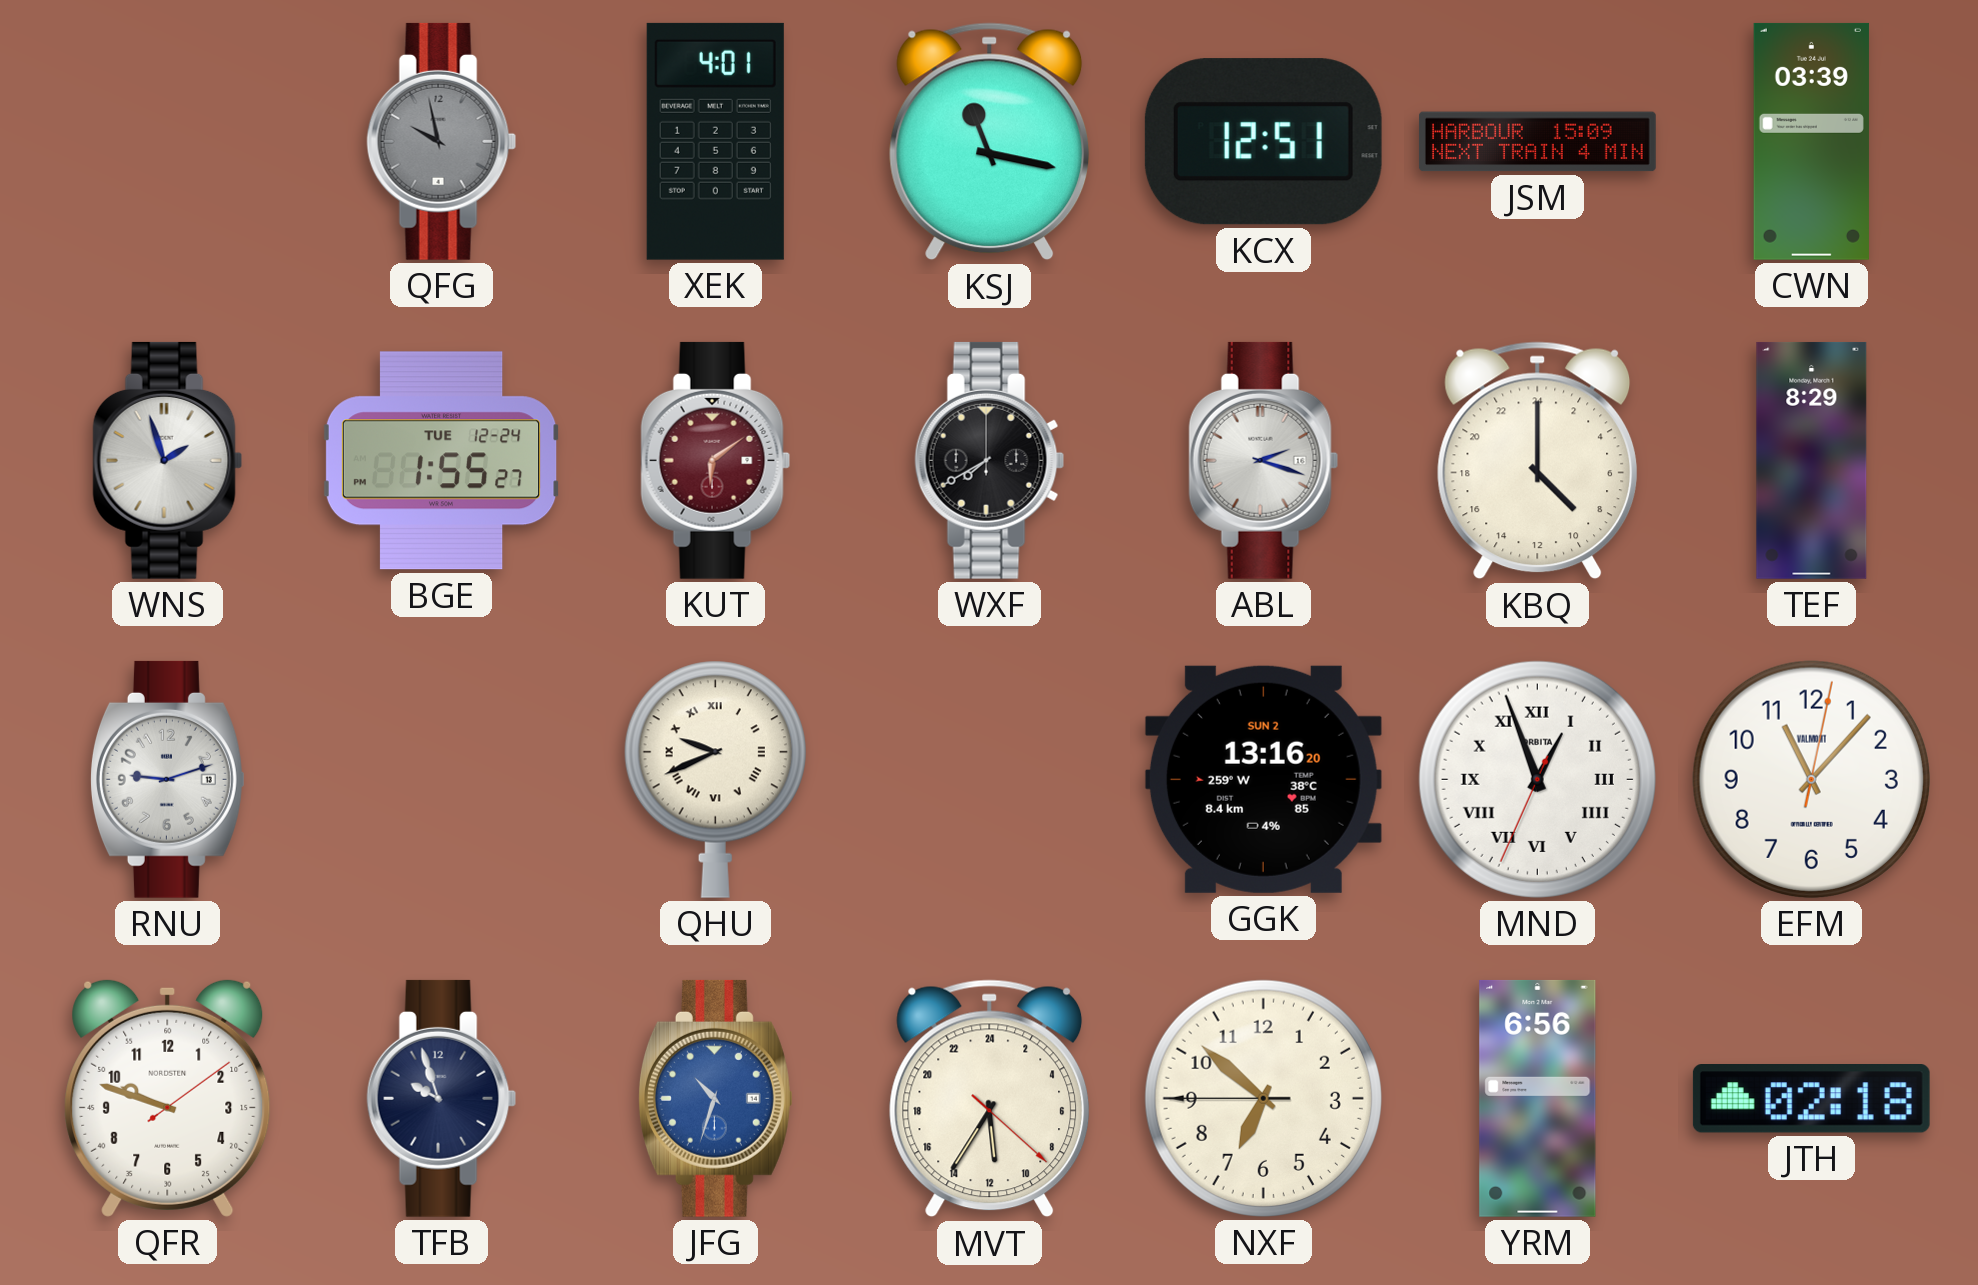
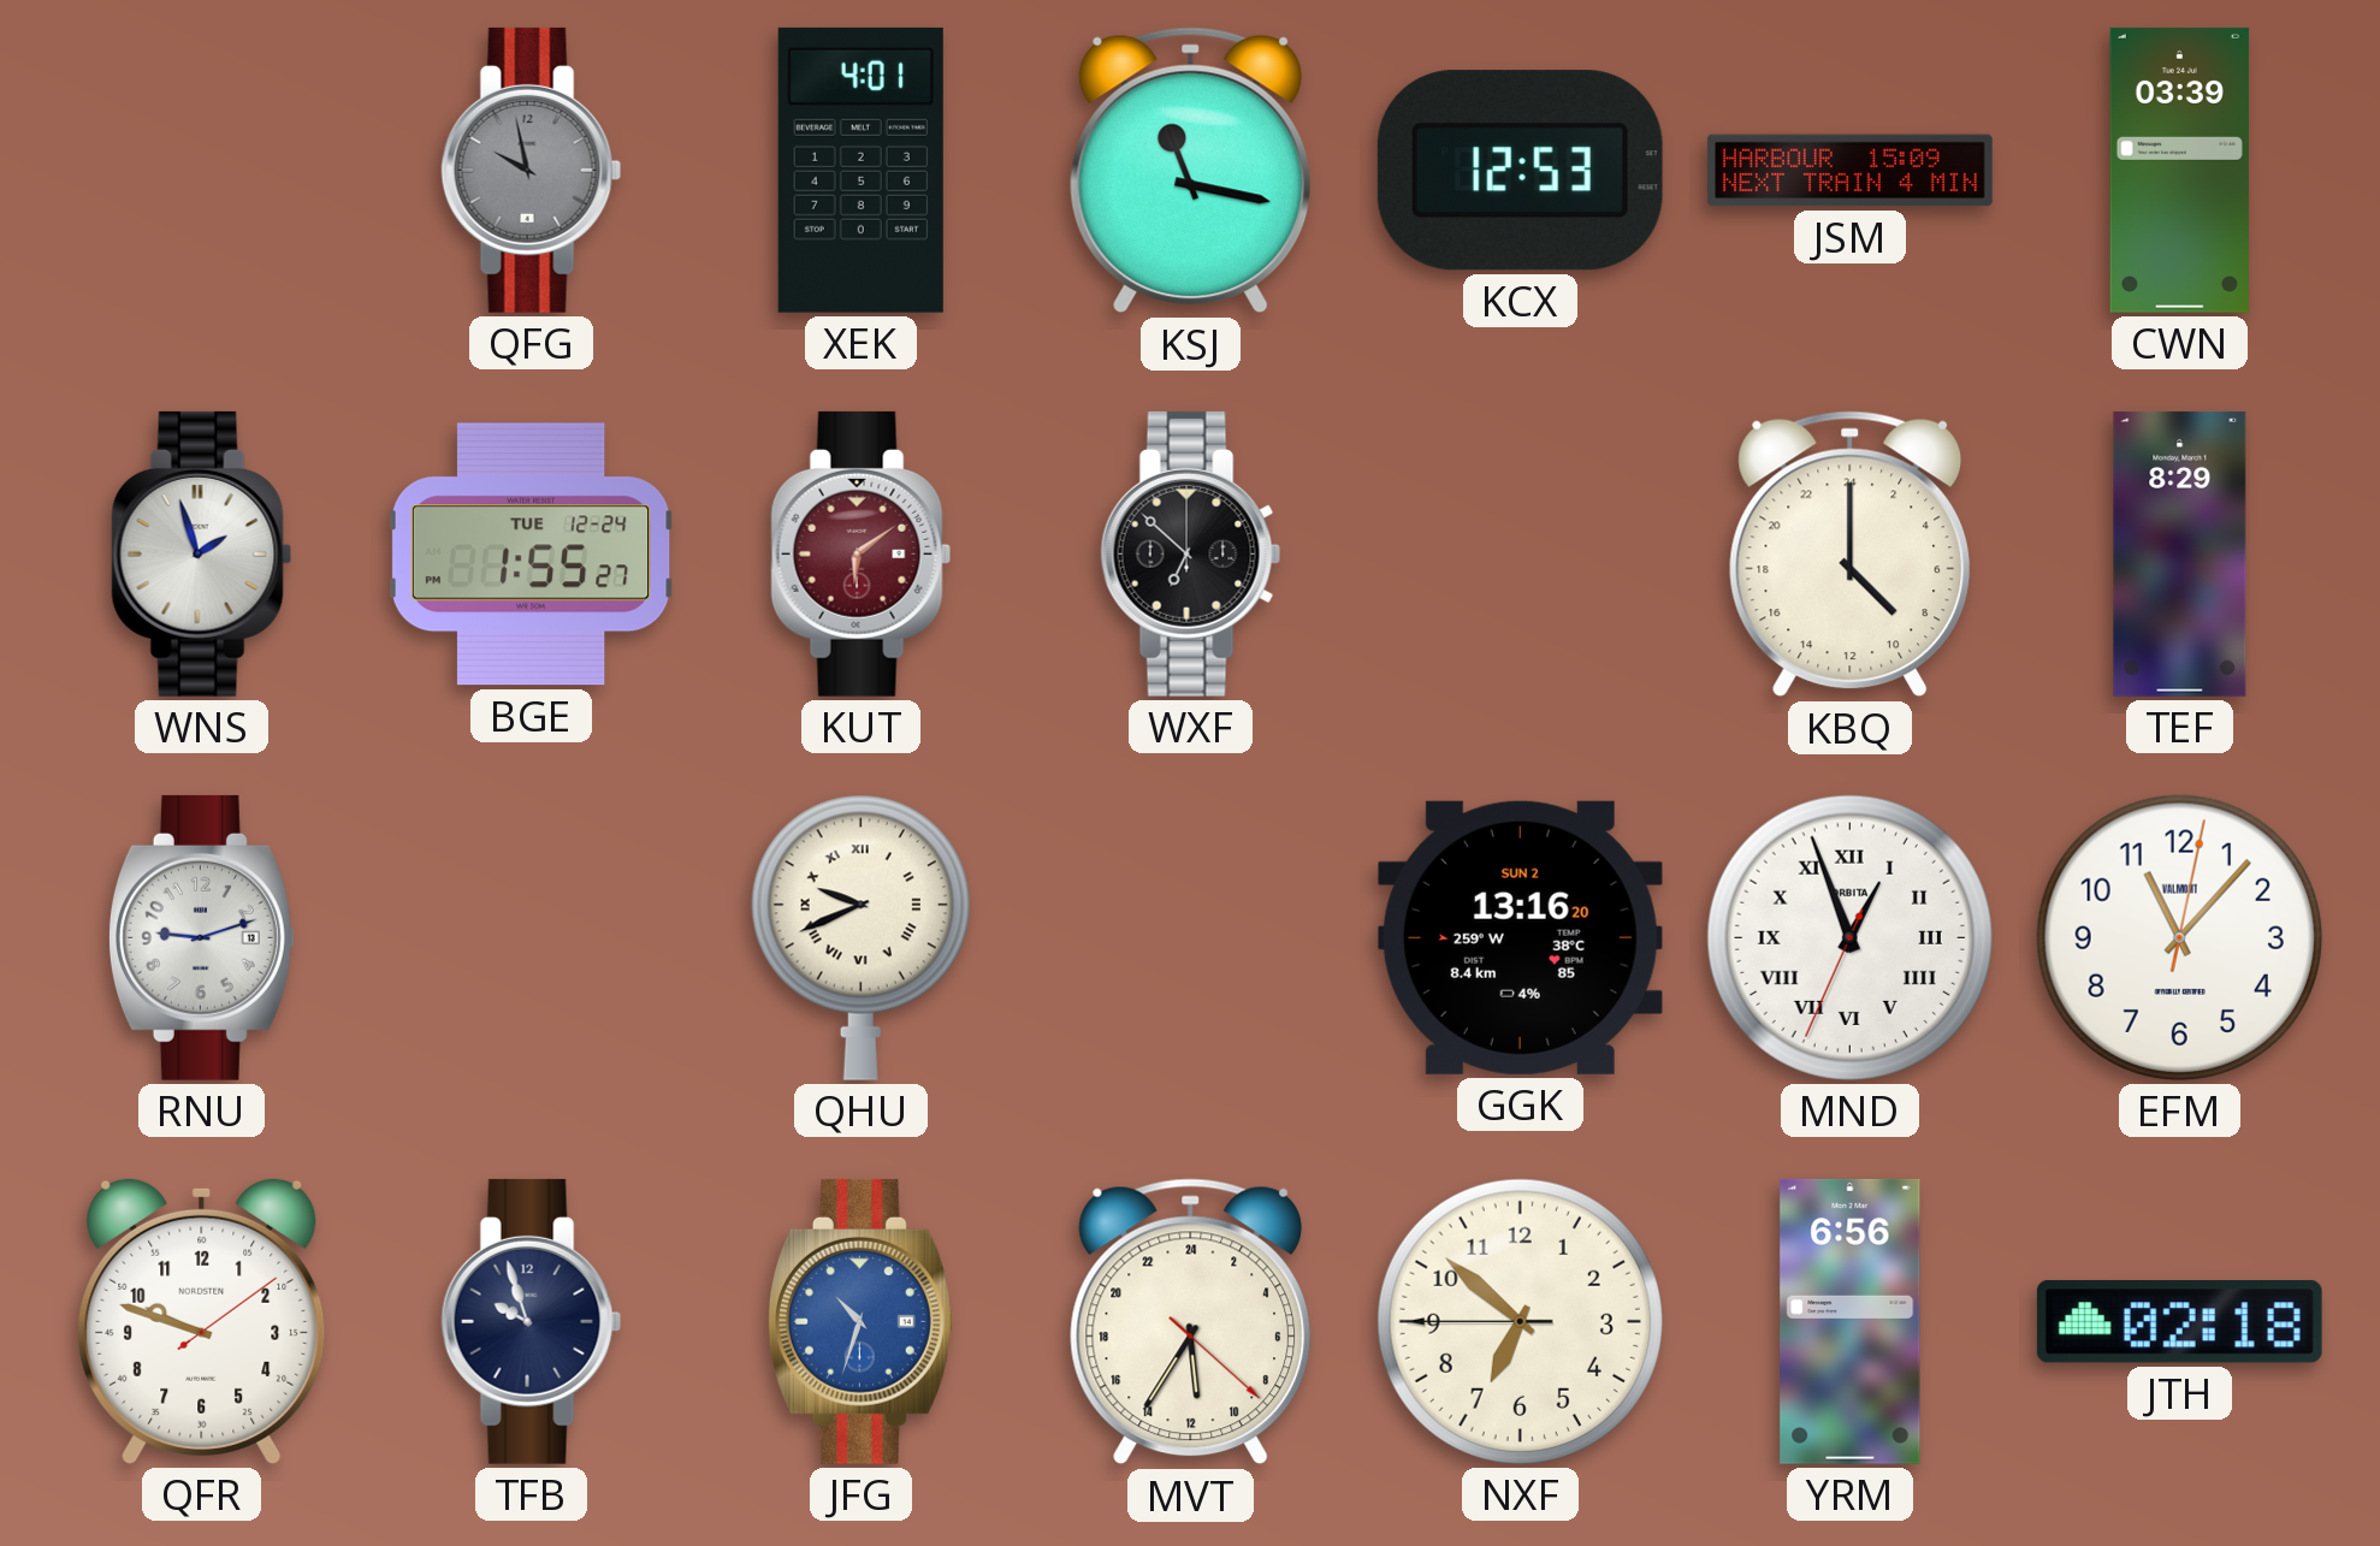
KCX: 12:51 -> 12:53 (1520, 171)
WXF: 7:40 -> 6:52 (1191, 553)
ABL: 2:18 -> none (1264, 460)
